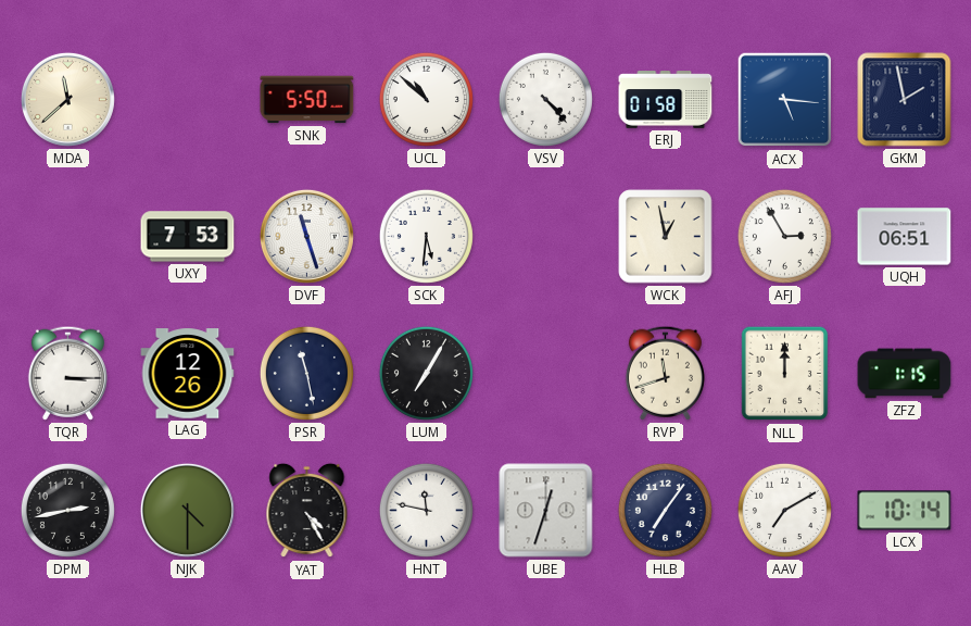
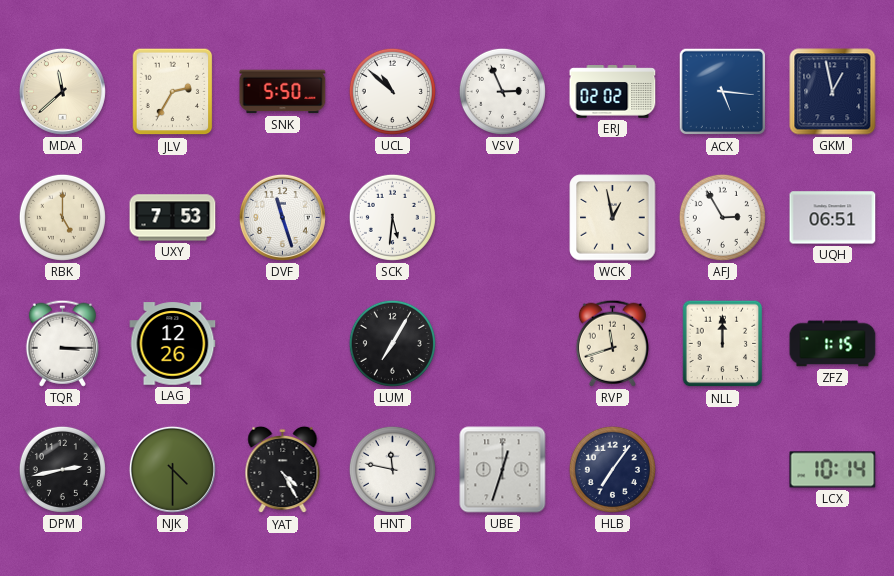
JLV: none -> 2:35 (173, 92)
VSV: 4:23 -> 2:56 (502, 91)
ERJ: 01:58 -> 02:02 (613, 92)
GKM: 1:58 -> 12:58 (833, 92)
RBK: none -> 5:00 (62, 217)
PSR: 11:28 -> none (306, 373)
AAV: 7:10 -> none (784, 510)
